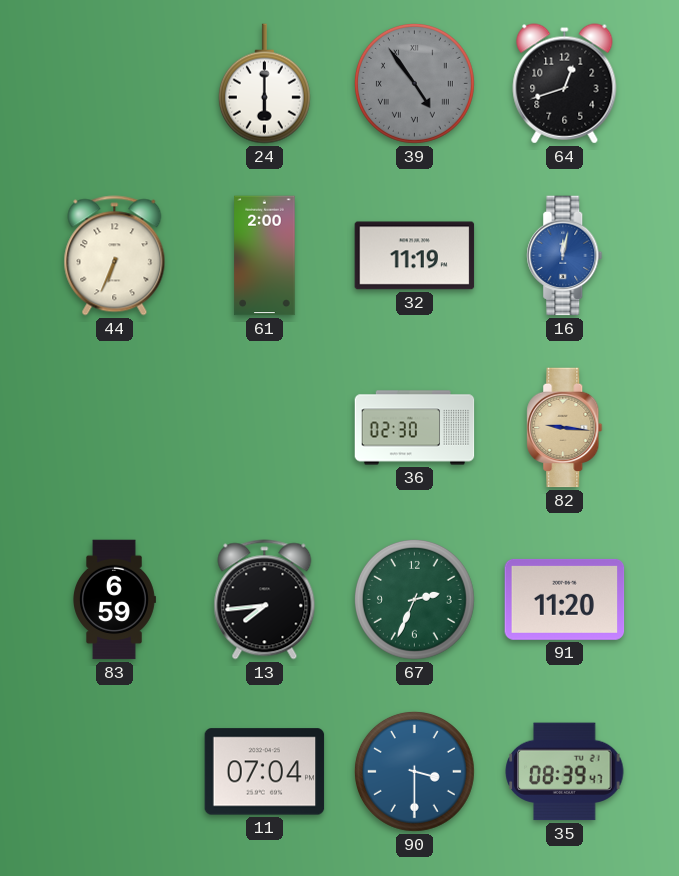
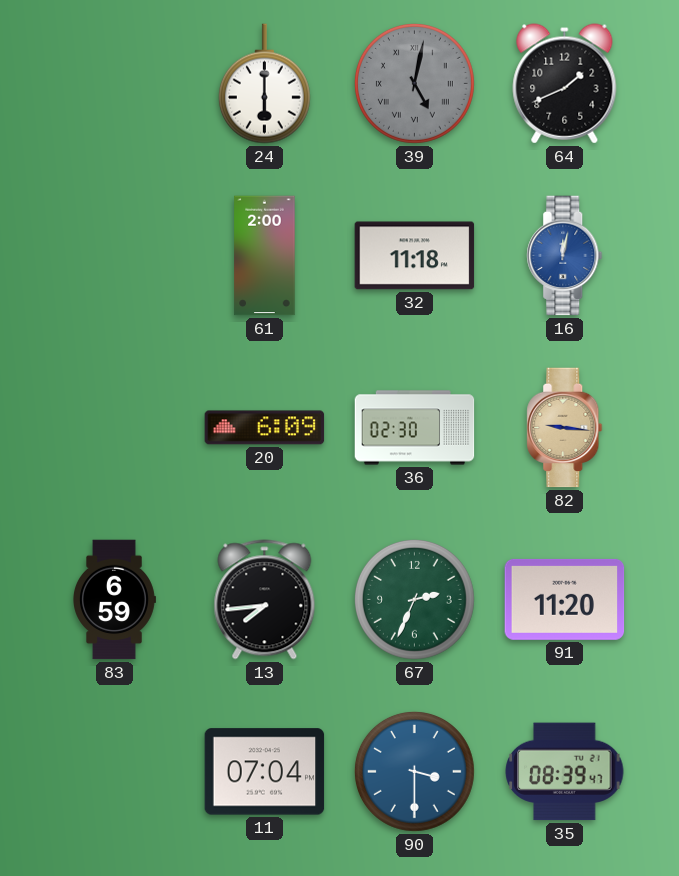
39: 4:54 -> 5:02 (414, 83)
64: 12:42 -> 1:41 (565, 84)
44: 6:34 -> none (115, 256)
32: 11:19 -> 11:18 (415, 256)
20: none -> 6:09 (265, 428)
